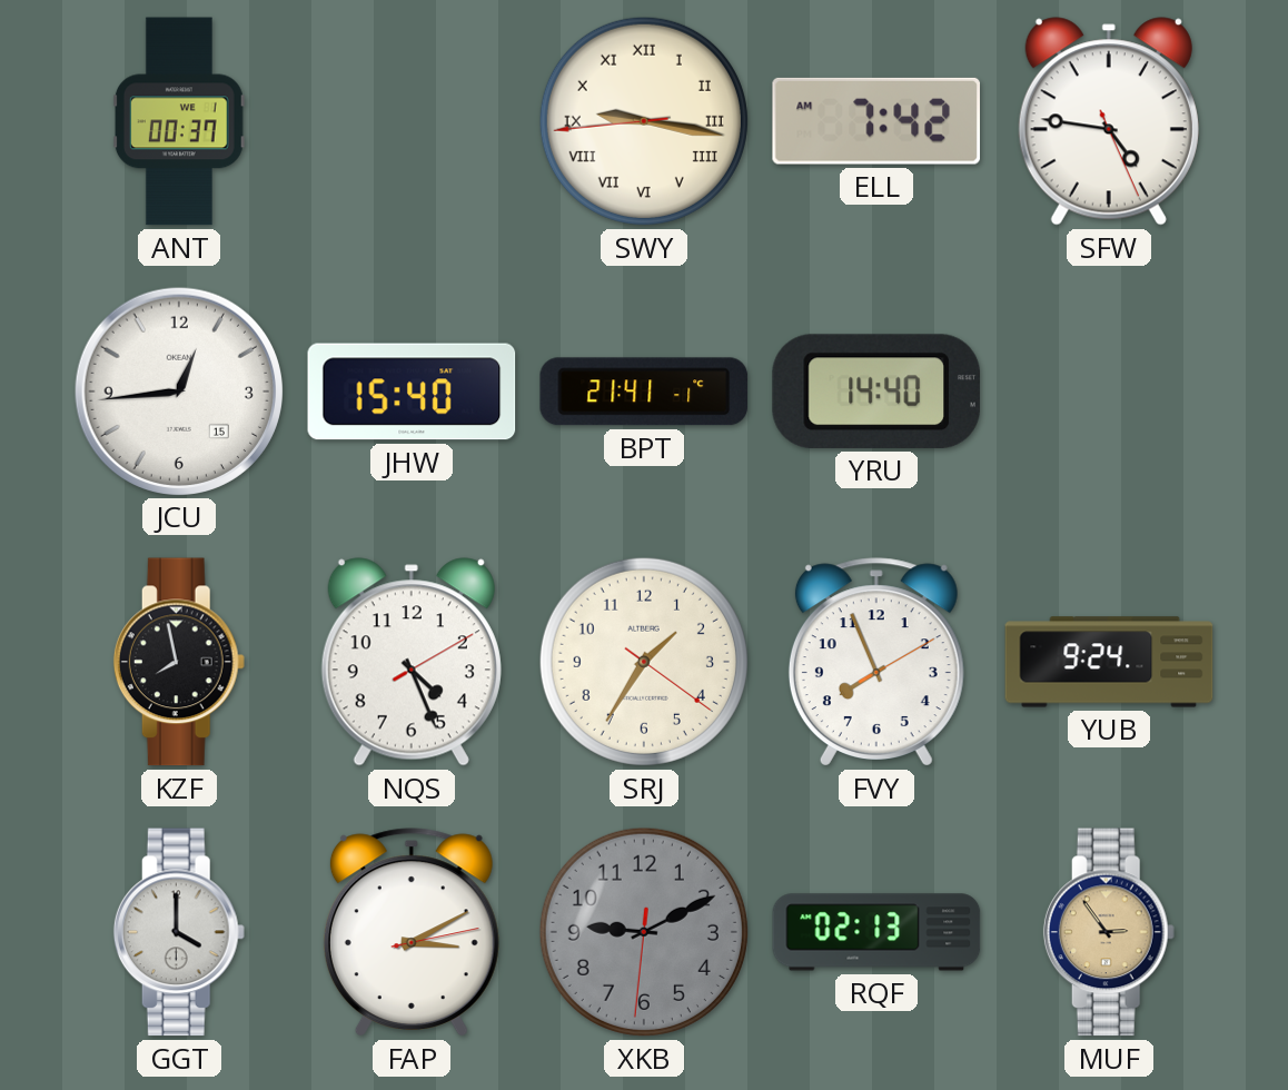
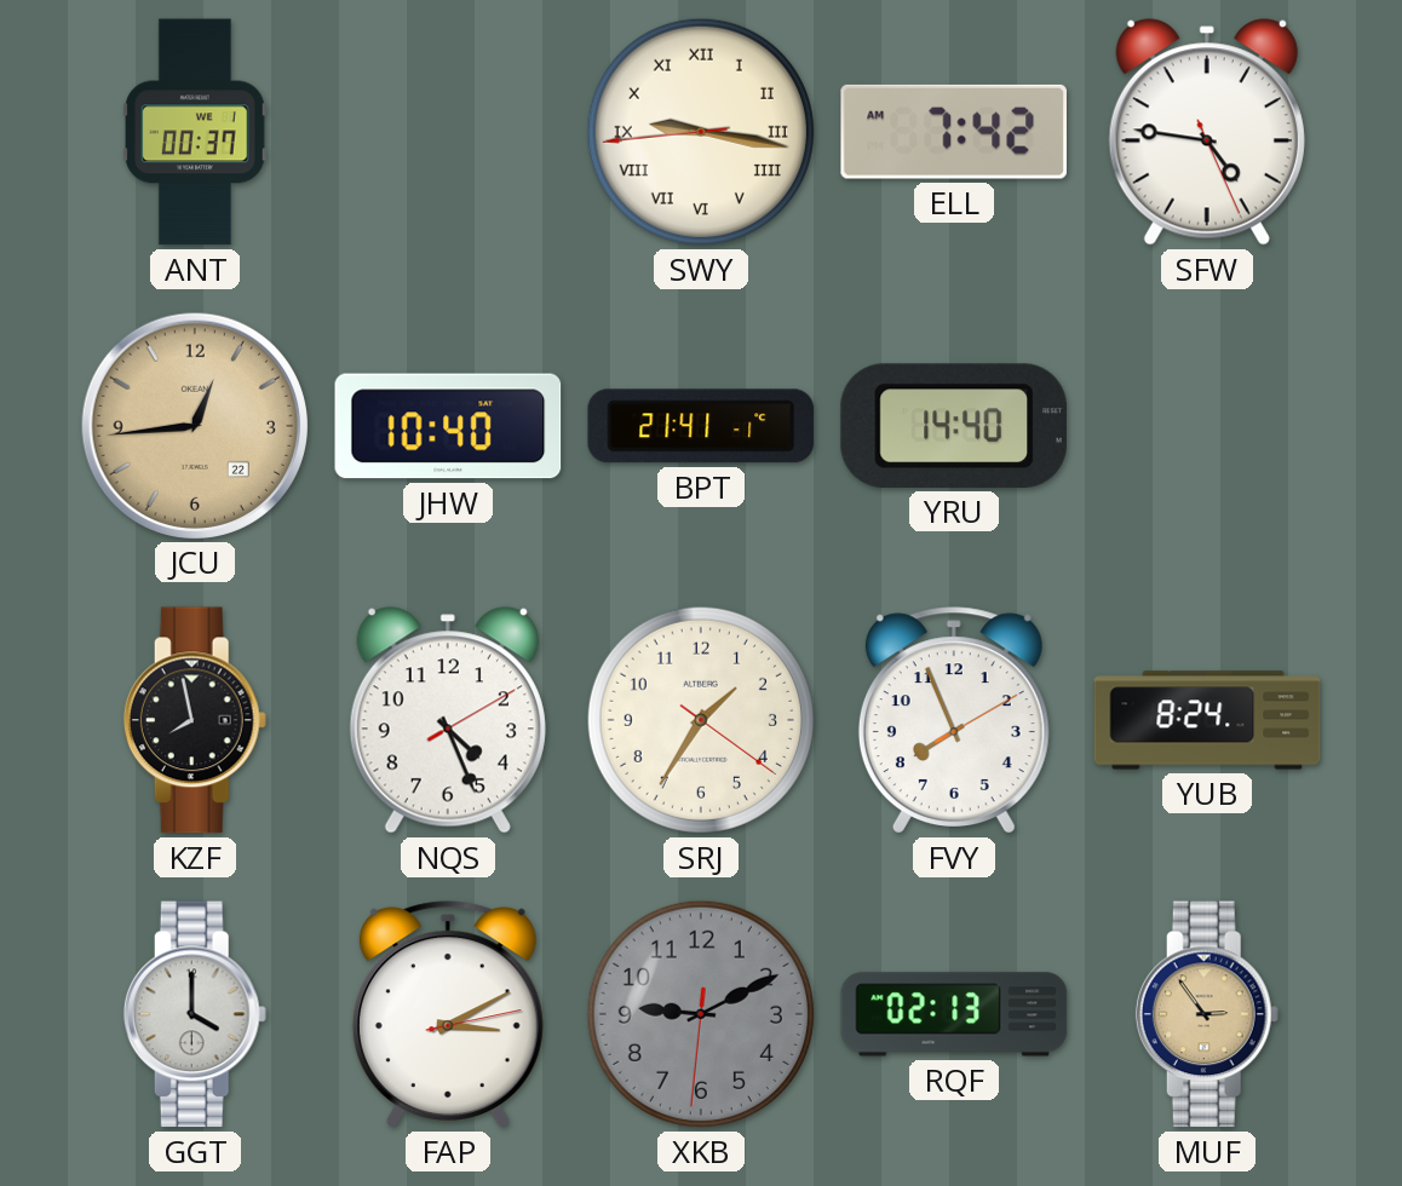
JCU date: 15 -> 22 (194, 425)
JCU dial: white -> champagne (194, 425)
JHW: 15:40 -> 10:40 (448, 426)
YUB: 9:24 -> 8:24 (1207, 720)
